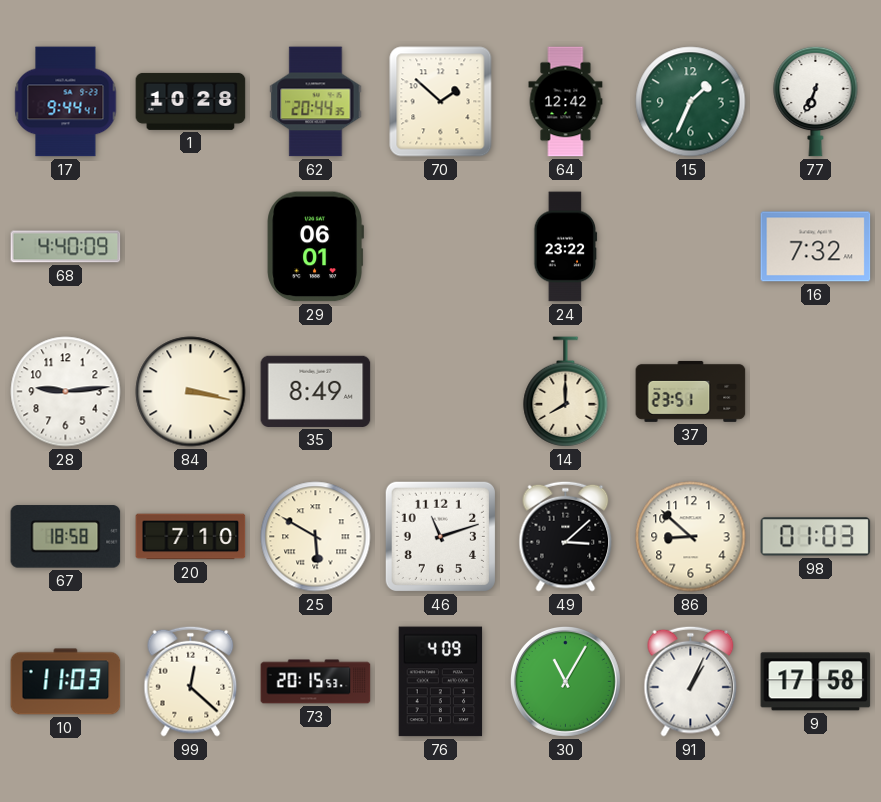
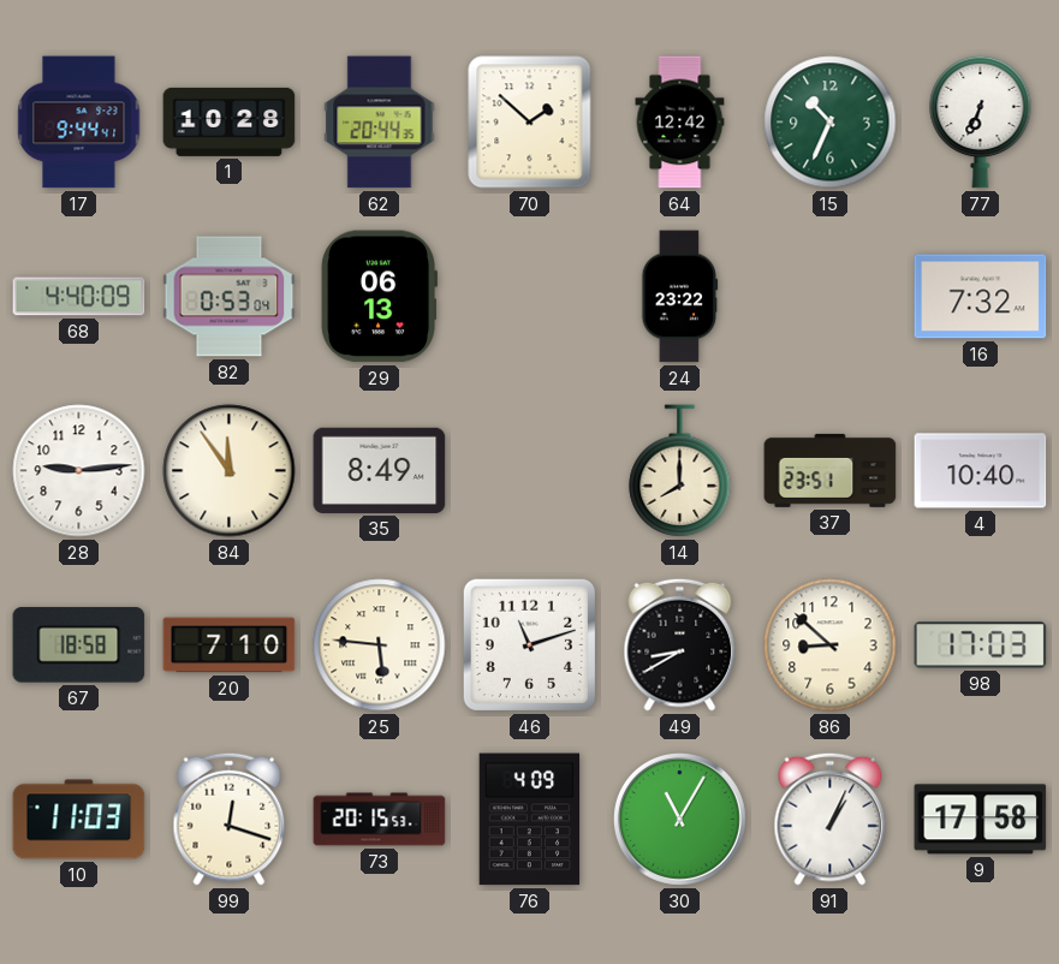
15: 1:34 -> 10:34 (831, 123)
82: none -> 0:53 (230, 297)
29: 06:01 -> 06:13 (379, 297)
84: 3:17 -> 11:54 (230, 471)
4: none -> 10:40 (981, 471)
25: 5:50 -> 5:46 (380, 645)
49: 3:08 -> 8:40 (680, 644)
98: 01:03 -> 17:03 (981, 645)
99: 12:22 -> 12:18 (230, 819)
